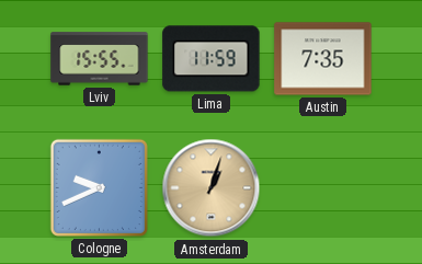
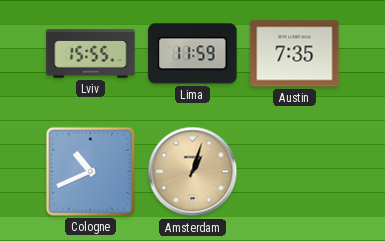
Cologne: 9:41 -> 10:41 (90, 171)
